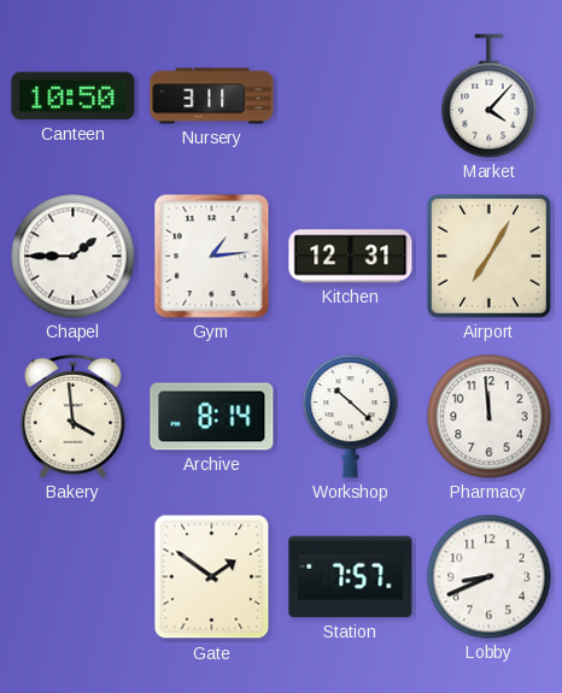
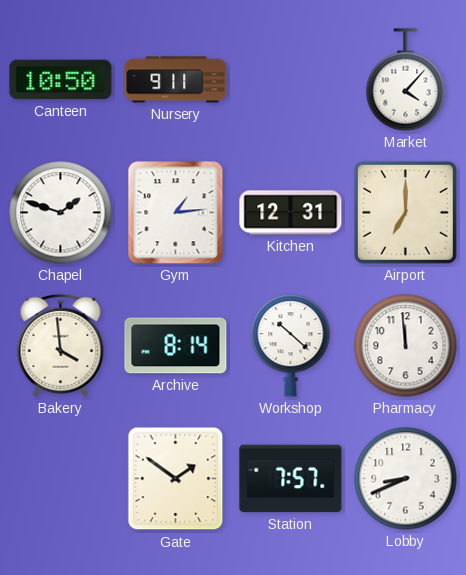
Nursery: 3:11 -> 9:11 (176, 80)
Chapel: 1:45 -> 1:48 (61, 213)
Airport: 7:05 -> 7:00 (405, 212)
